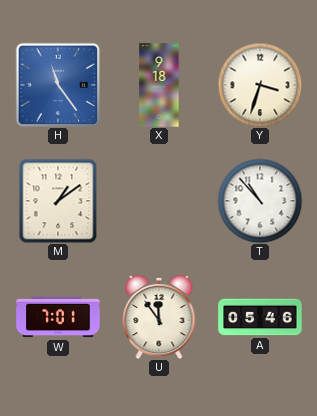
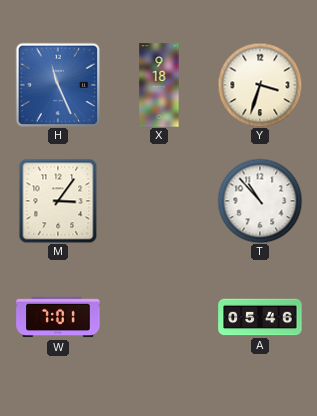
H: 11:24 -> 11:26 (58, 85)
M: 1:09 -> 3:06 (58, 201)
U: 11:54 -> none (159, 317)
